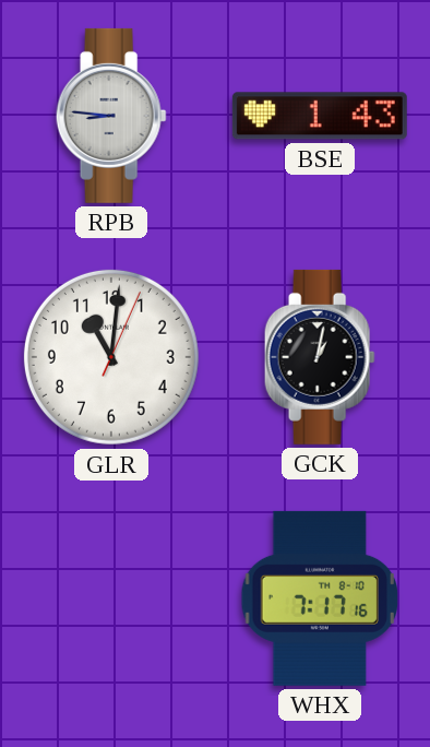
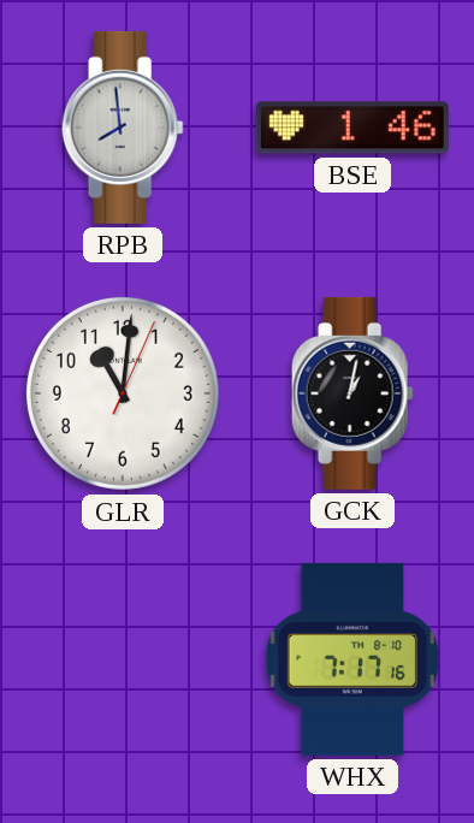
RPB: 8:46 -> 7:59 (123, 128)
BSE: 1:43 -> 1:46 (352, 128)
